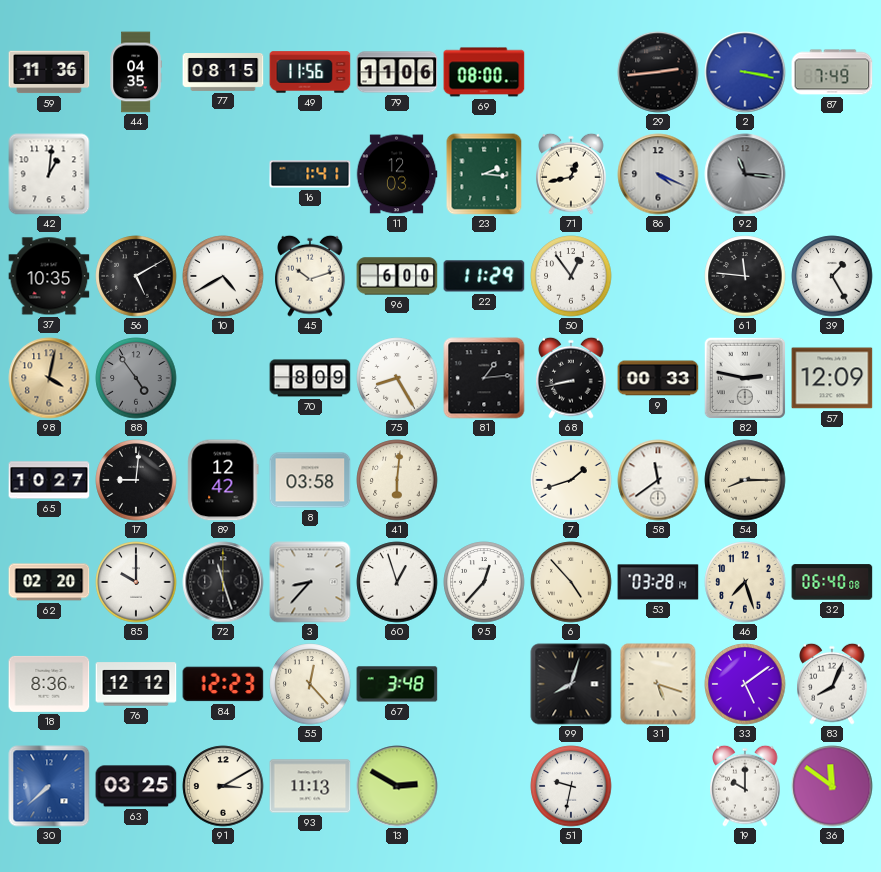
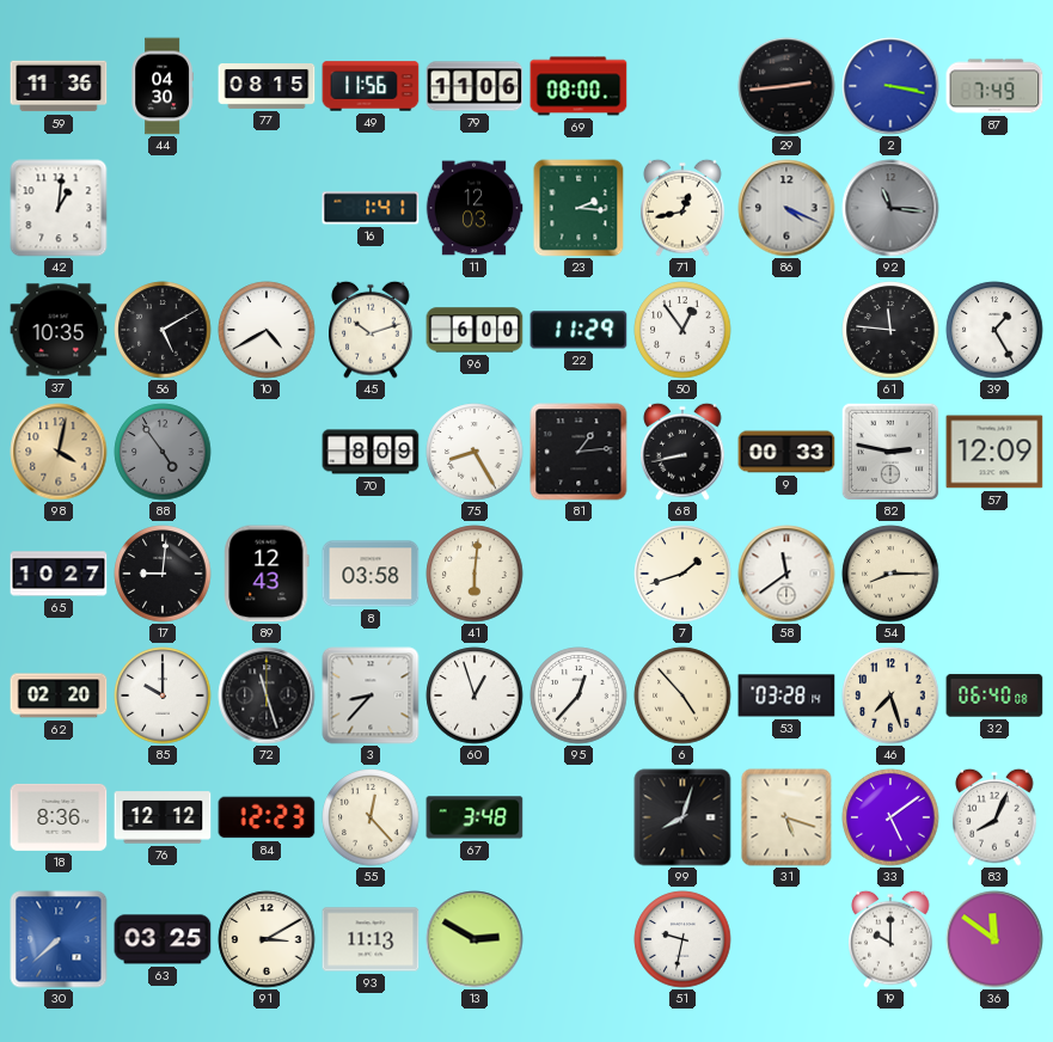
44: 04:35 -> 04:30 (163, 86)
89: 12:42 -> 12:43 (267, 574)
